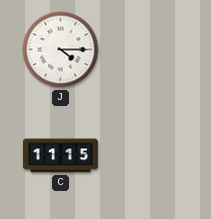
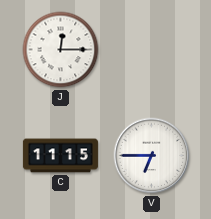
J: 4:15 -> 12:15 (61, 50)
V: none -> 6:45 (152, 156)
